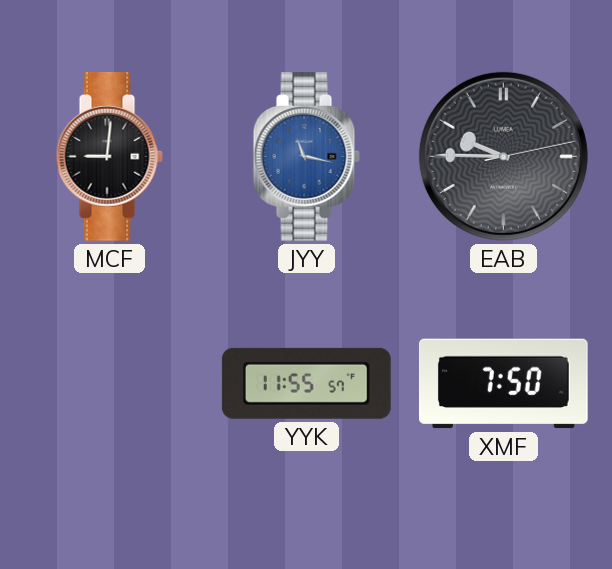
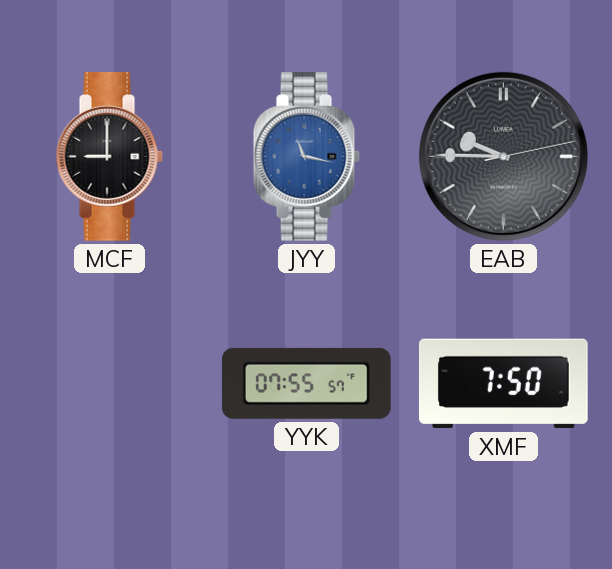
MCF: 9:01 -> 9:00 (109, 156)
YYK: 11:55 -> 07:55 (306, 383)
